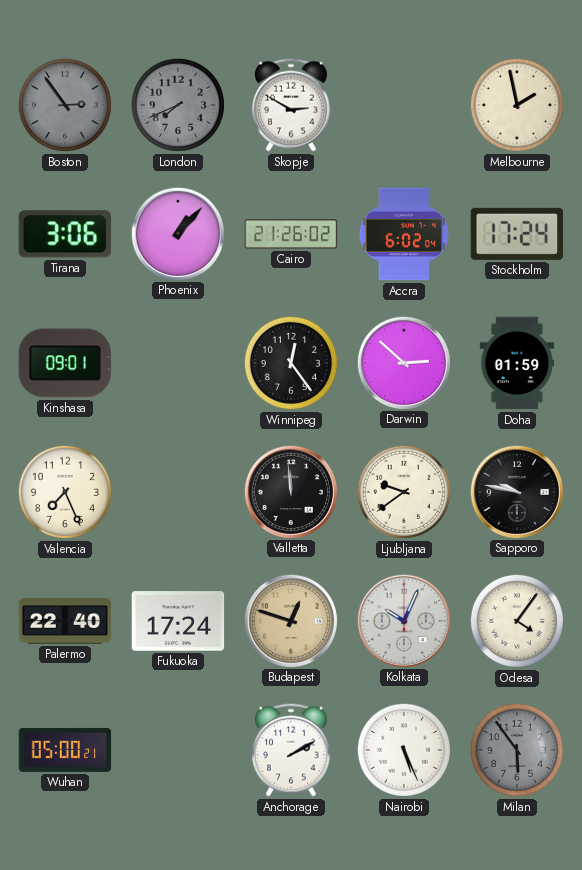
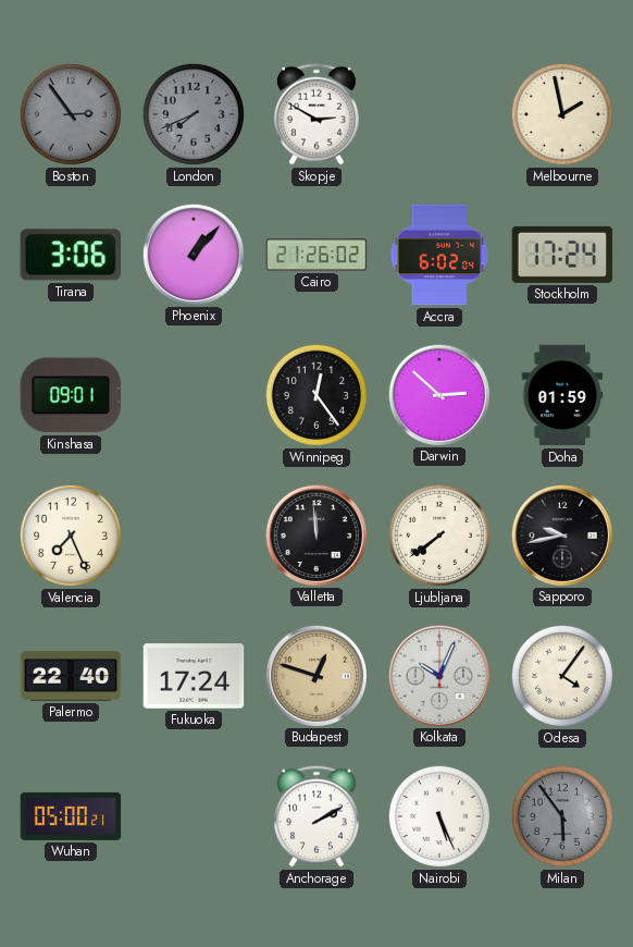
Ljubljana: 9:39 -> 7:39 (439, 536)
Sapporo: 9:47 -> 9:43 (561, 534)
